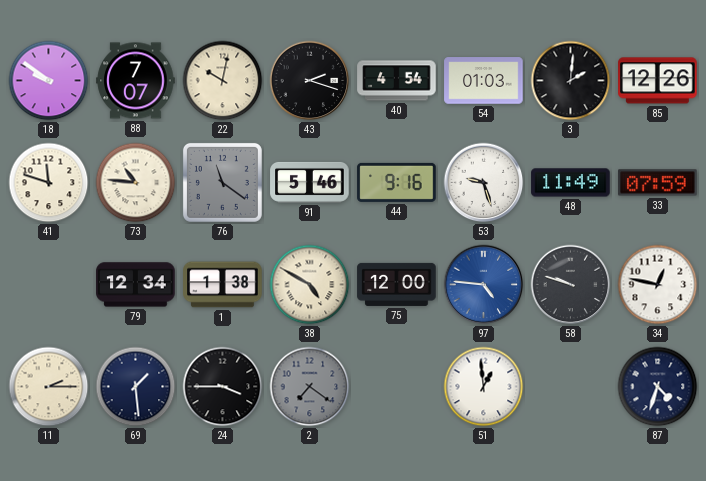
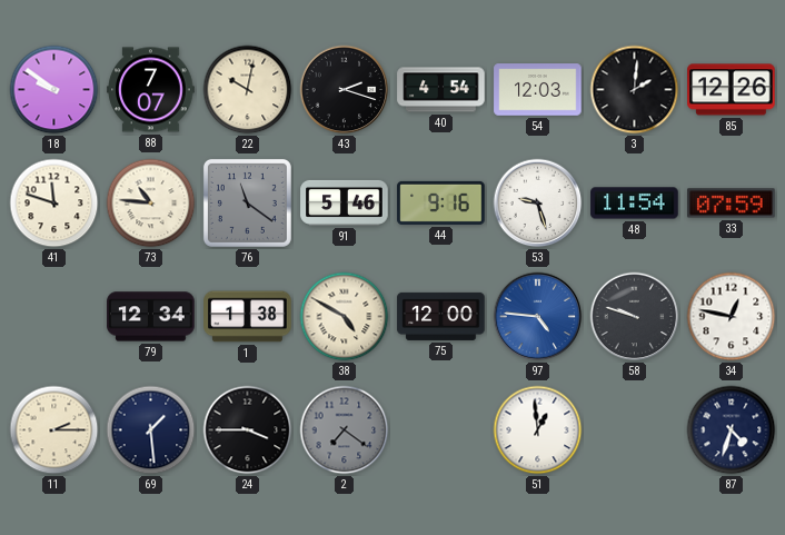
54: 01:03 -> 12:03 (538, 90)
48: 11:49 -> 11:54 (635, 204)
